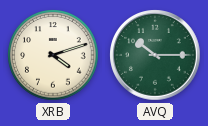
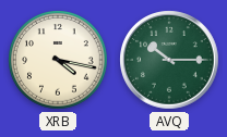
XRB: 4:12 -> 4:17 (58, 60)
